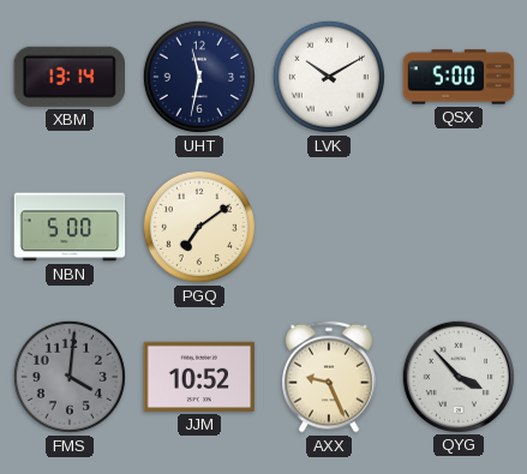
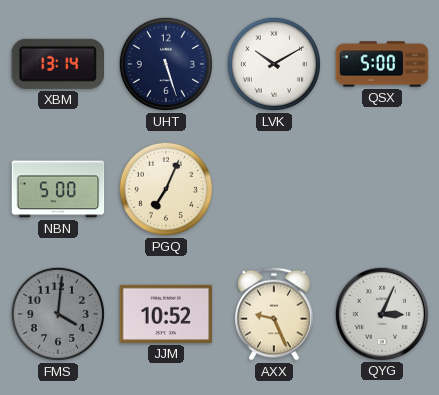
UHT: 11:32 -> 5:27 (166, 64)
PGQ: 7:09 -> 7:04 (166, 189)
QYG: 3:53 -> 3:04 (381, 313)
